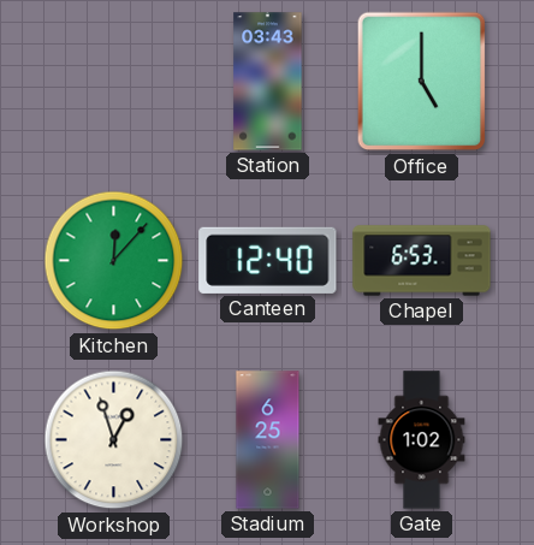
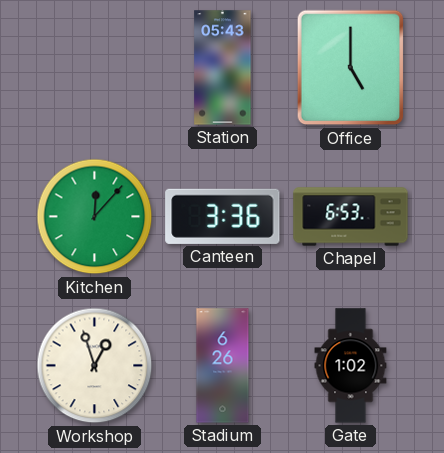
Station: 03:43 -> 05:43 (223, 68)
Canteen: 12:40 -> 3:36 (223, 216)
Stadium: 6:25 -> 6:26 (223, 366)
